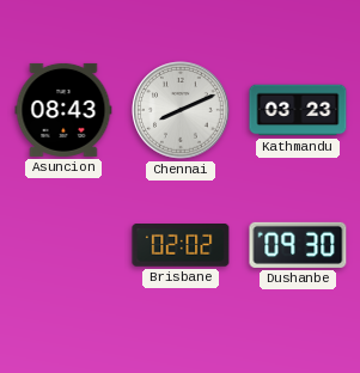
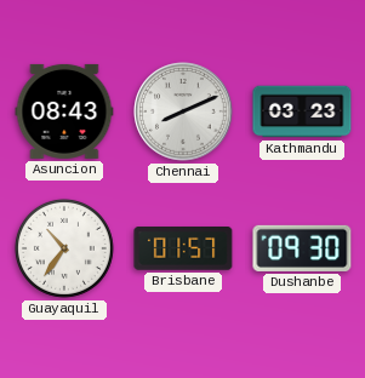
Guayaquil: none -> 10:36 (64, 248)
Brisbane: 02:02 -> 01:57 (183, 250)
